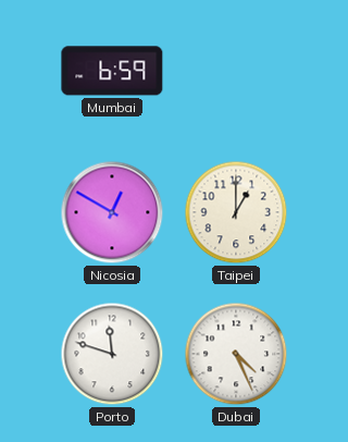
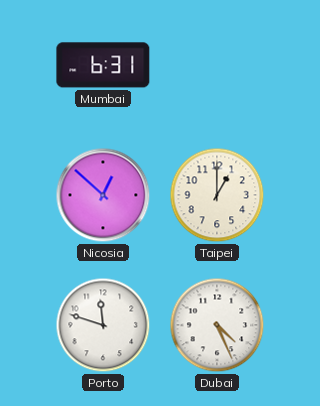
Mumbai: 6:59 -> 6:31 (103, 65)
Nicosia: 12:50 -> 12:52 (103, 195)
